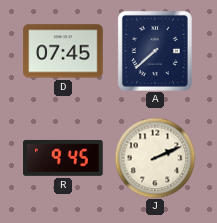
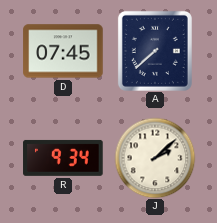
R: 9:45 -> 9:34 (63, 158)
J: 2:11 -> 2:08 (155, 158)
